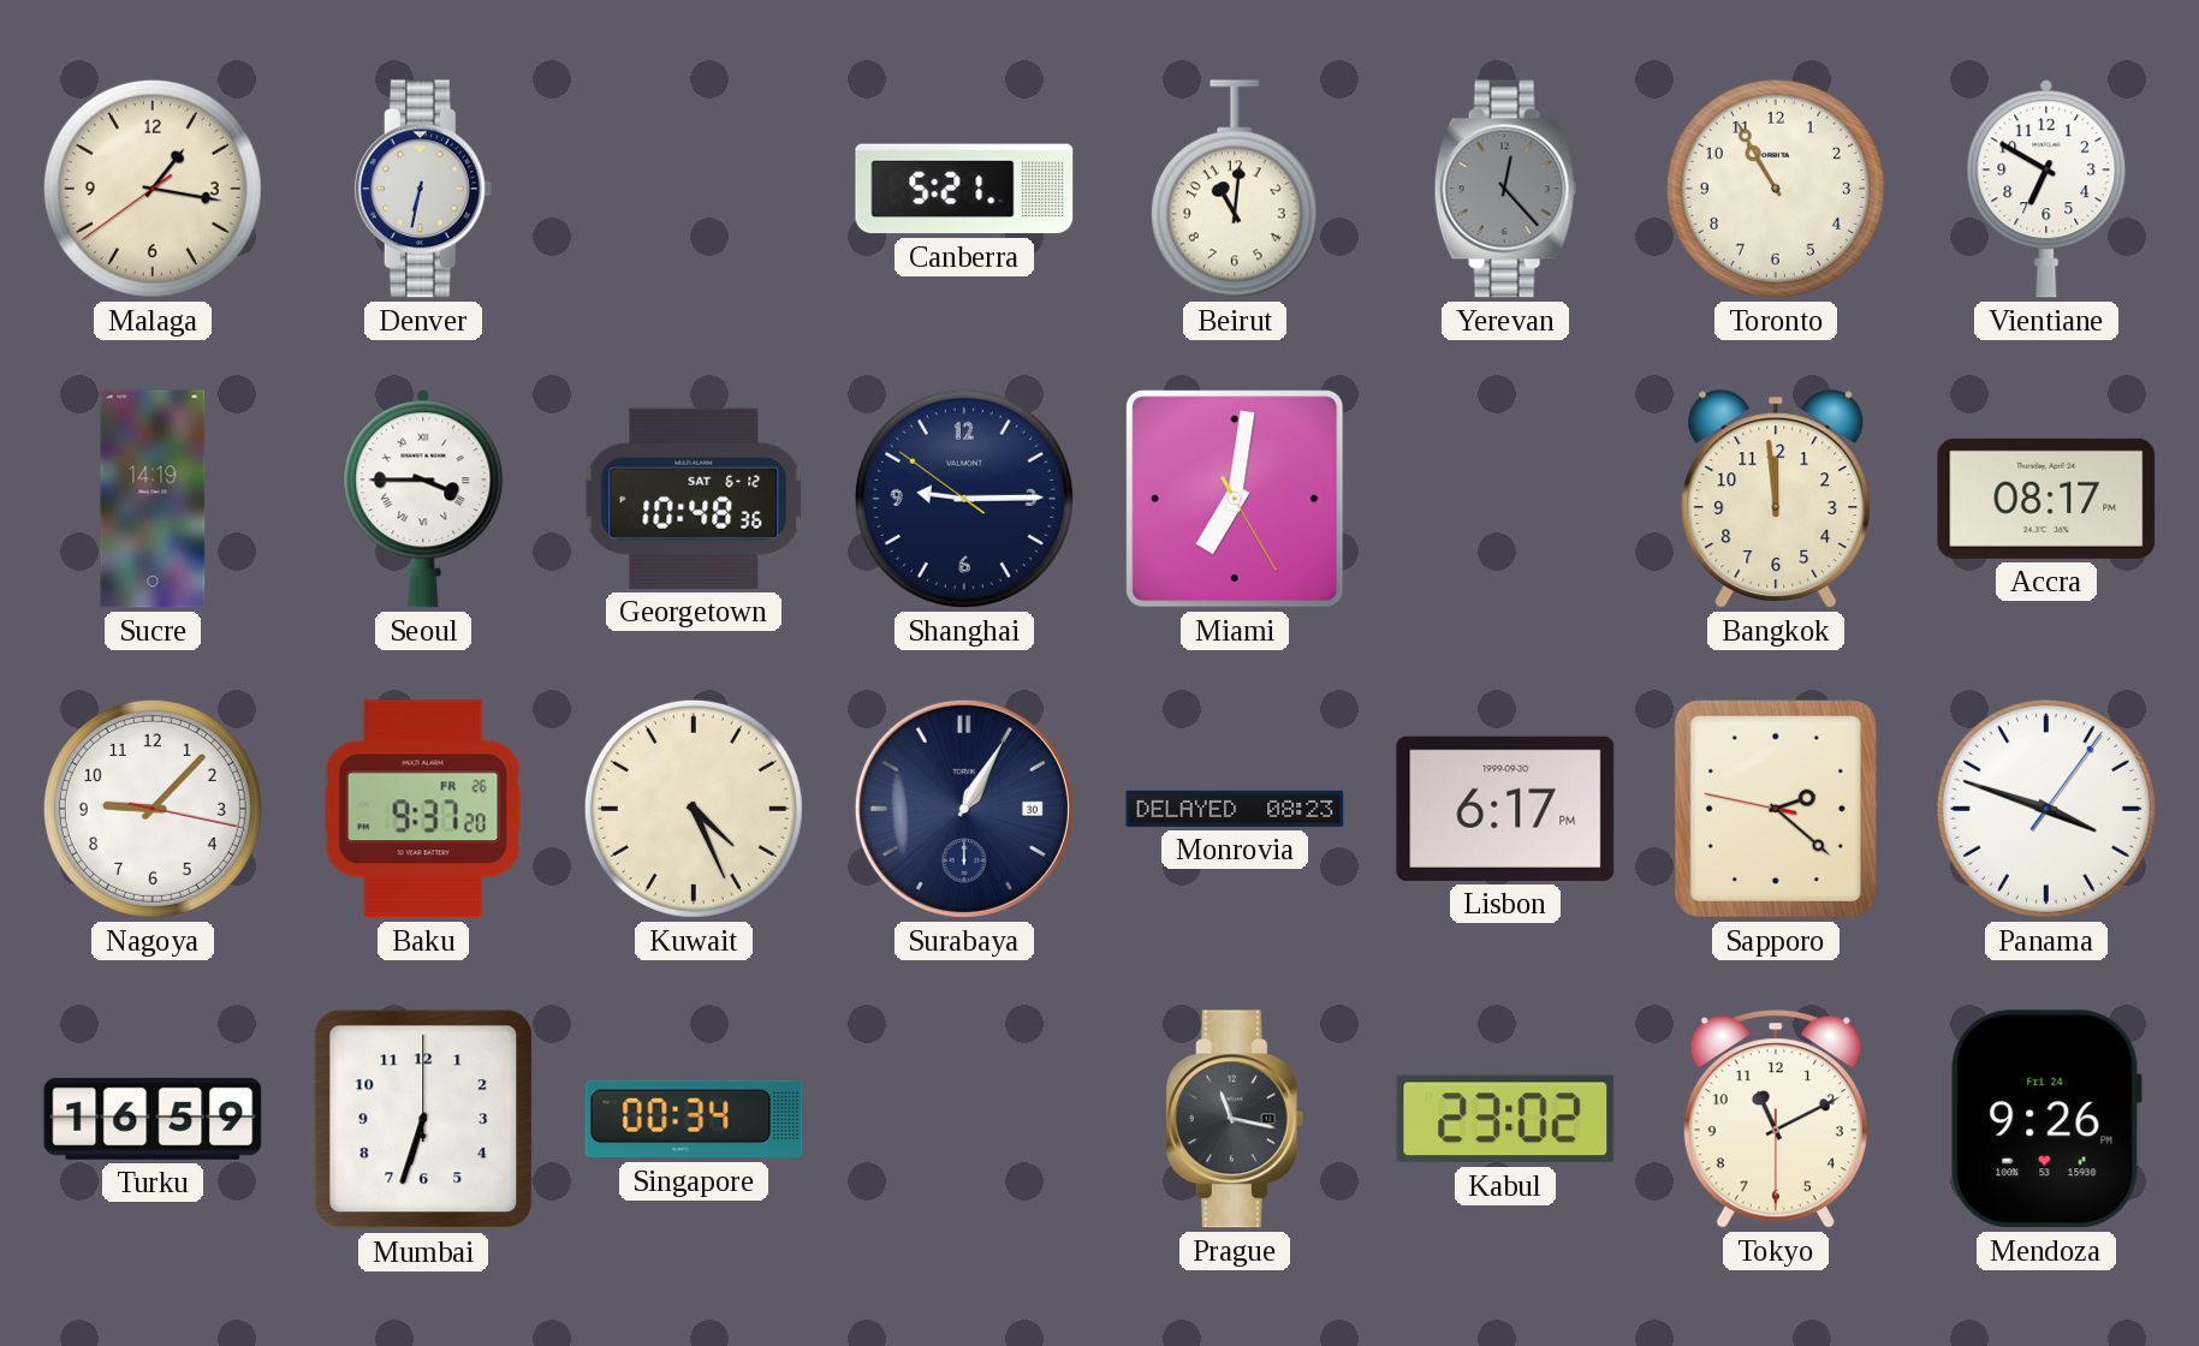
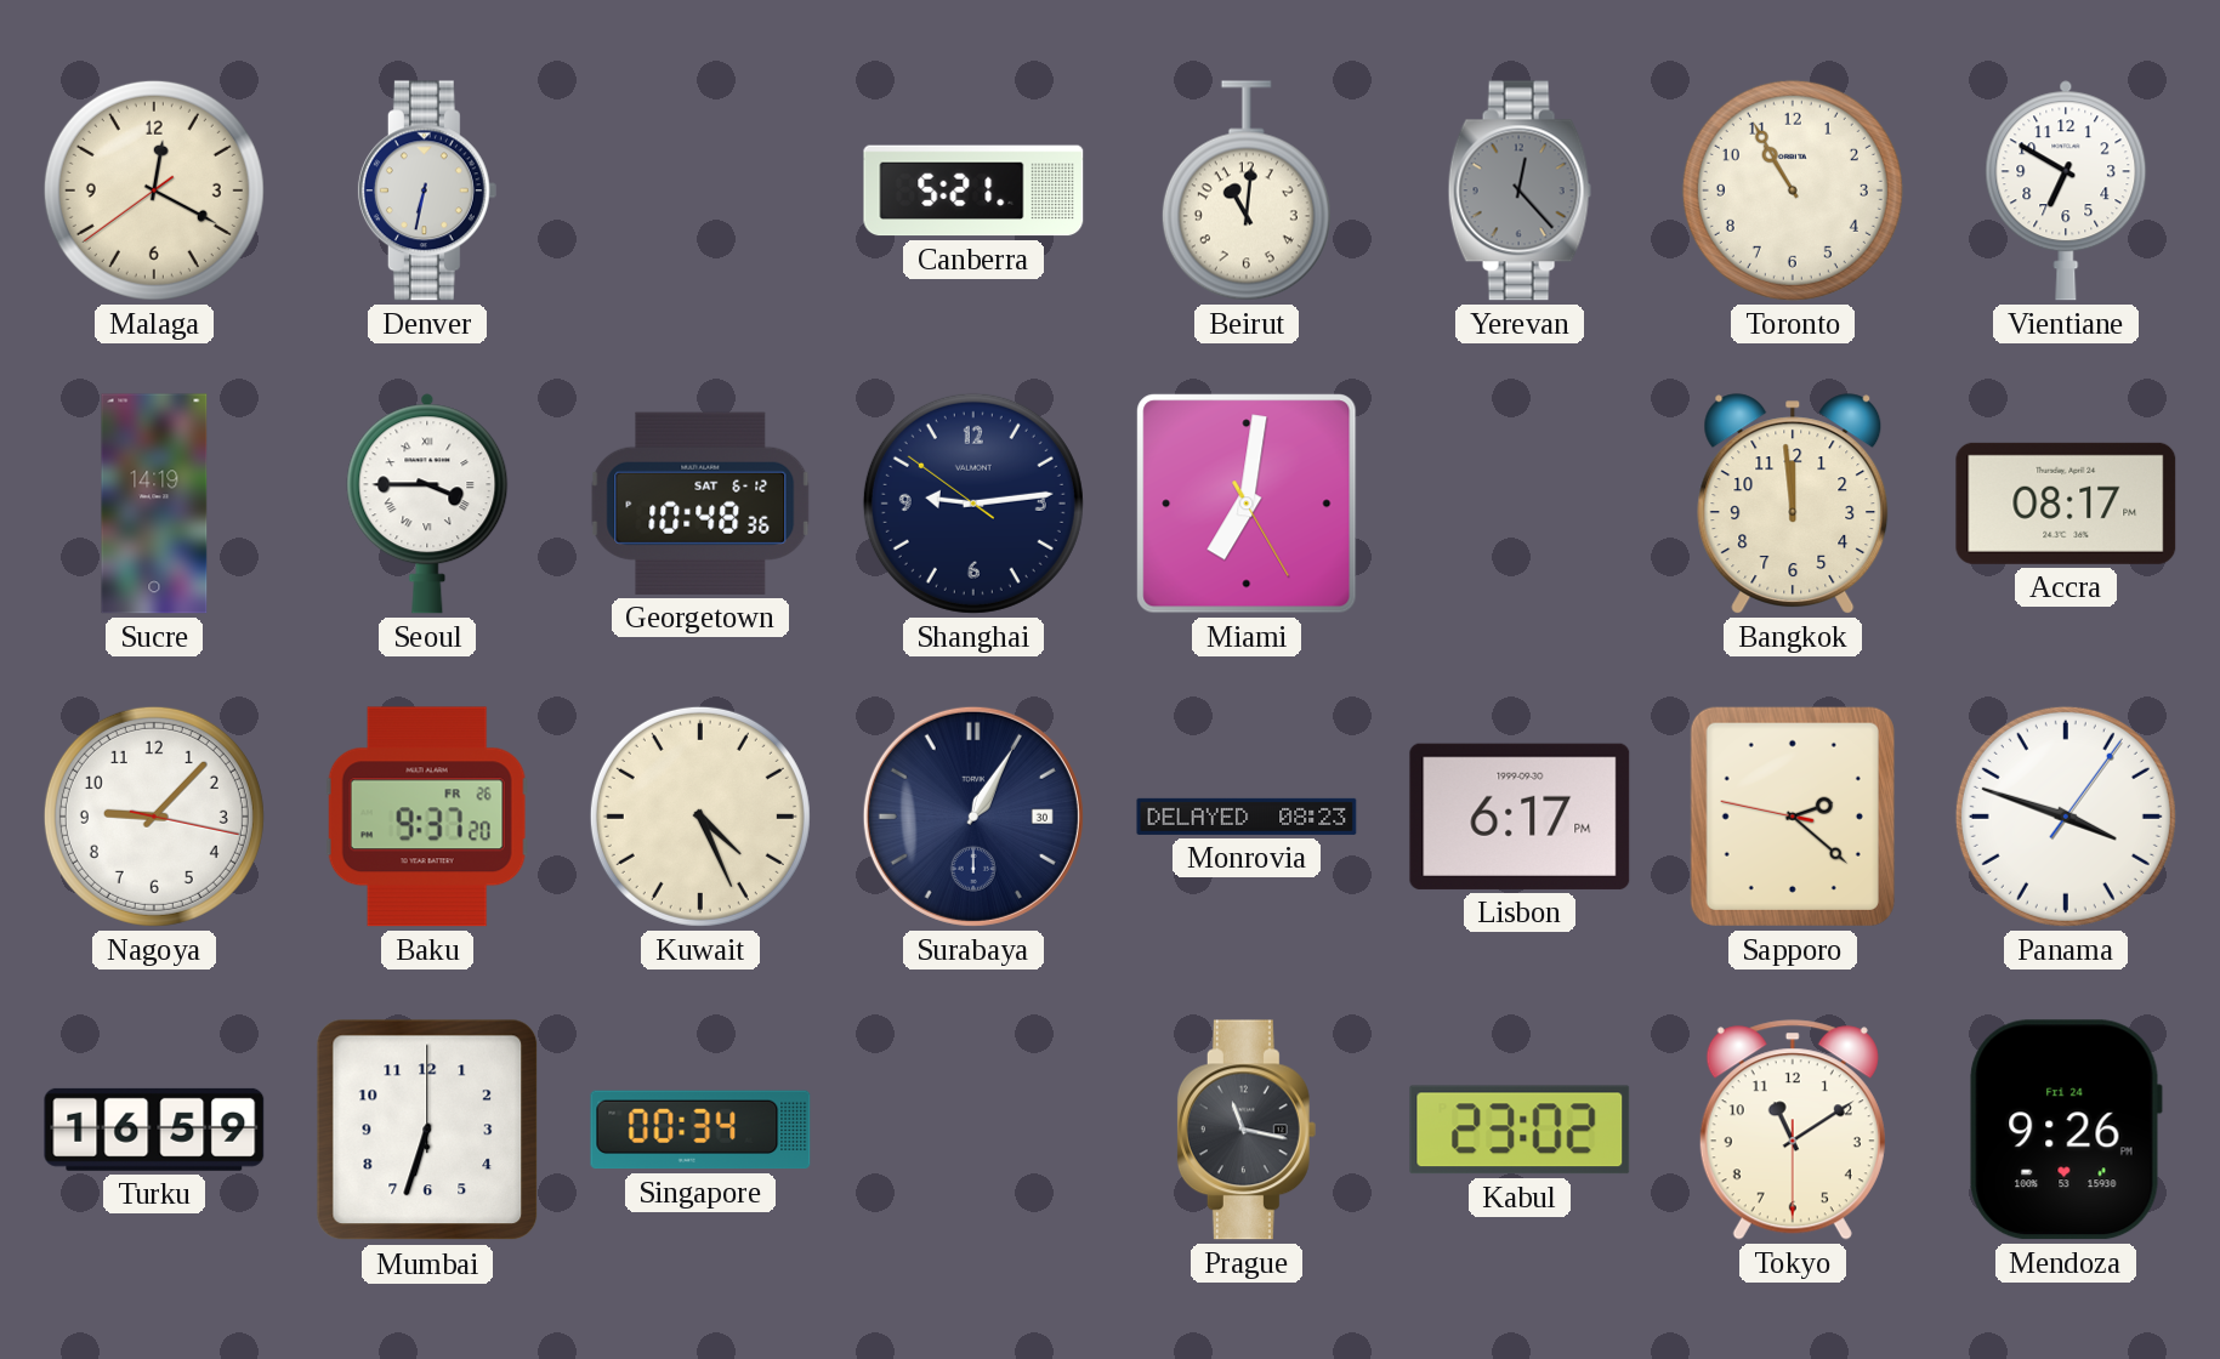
Malaga: 1:16 -> 12:19 (154, 191)
Shanghai: 9:14 -> 9:13 (973, 504)
Tokyo: 11:10 -> 11:09 (1793, 1130)
